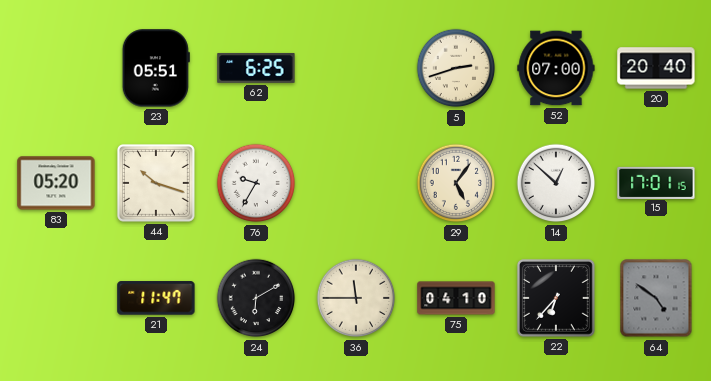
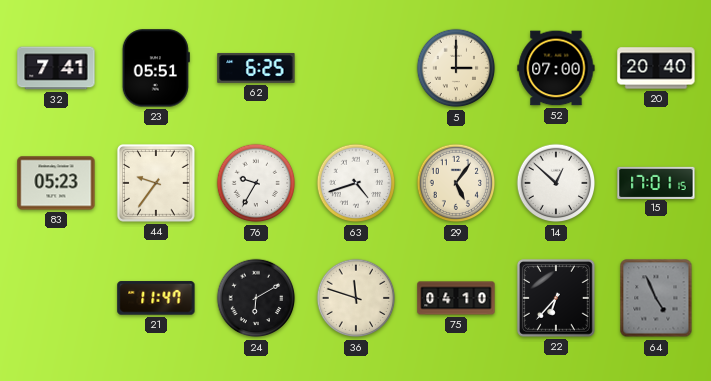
32: none -> 7:41 (56, 68)
5: 2:42 -> 3:00 (456, 68)
83: 05:20 -> 05:23 (56, 183)
44: 10:18 -> 9:36 (156, 183)
63: none -> 4:42 (356, 183)
36: 11:45 -> 11:48 (356, 298)
64: 4:51 -> 4:56 (656, 298)
